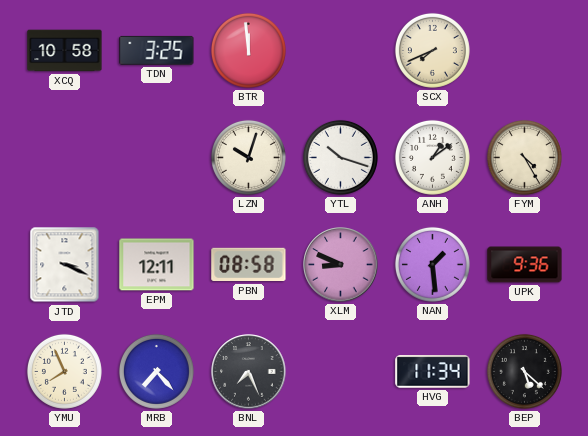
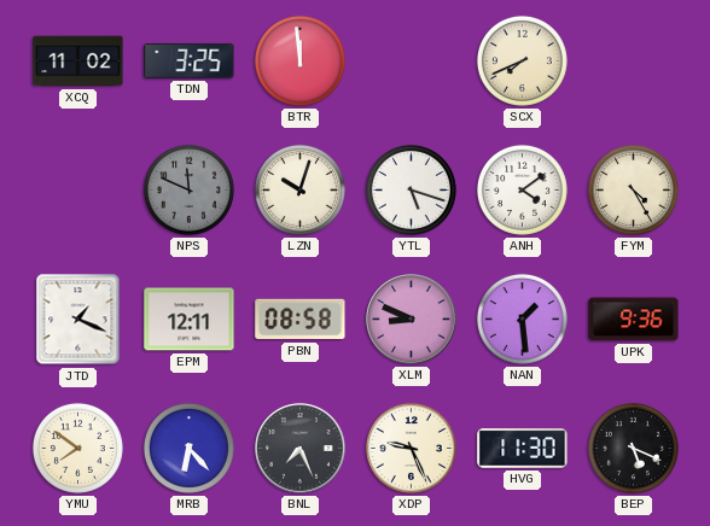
XCQ: 10:58 -> 11:02 (78, 62)
NPS: none -> 11:49 (188, 189)
YTL: 10:18 -> 5:18 (411, 189)
ANH: 1:09 -> 4:09 (522, 189)
JTD: 3:19 -> 1:19 (78, 320)
YMU: 7:56 -> 7:51 (77, 448)
MRB: 7:23 -> 6:23 (188, 448)
XDP: none -> 9:26 (411, 448)
HVG: 11:34 -> 11:30 (523, 449)
BEP: 5:22 -> 5:19 (633, 448)
